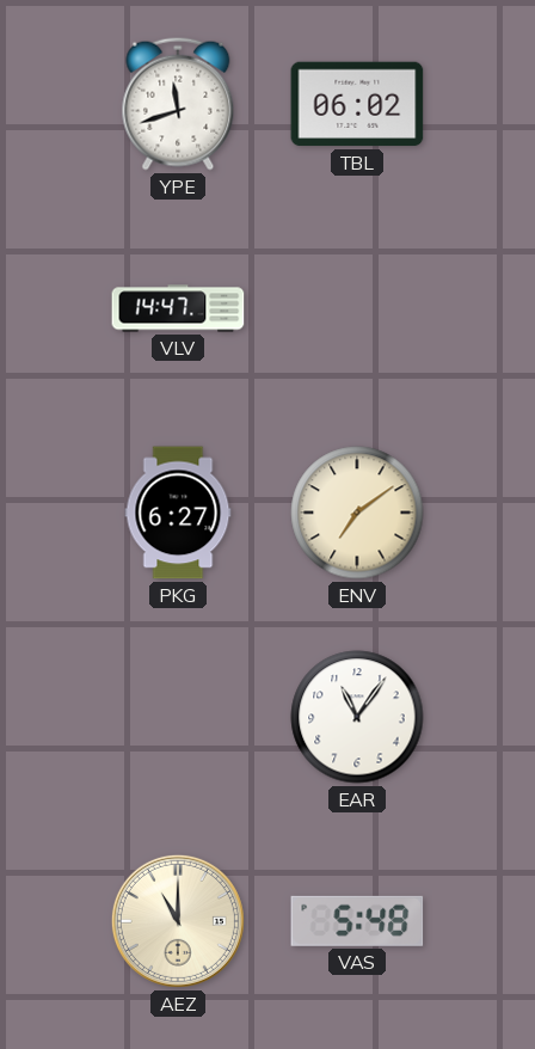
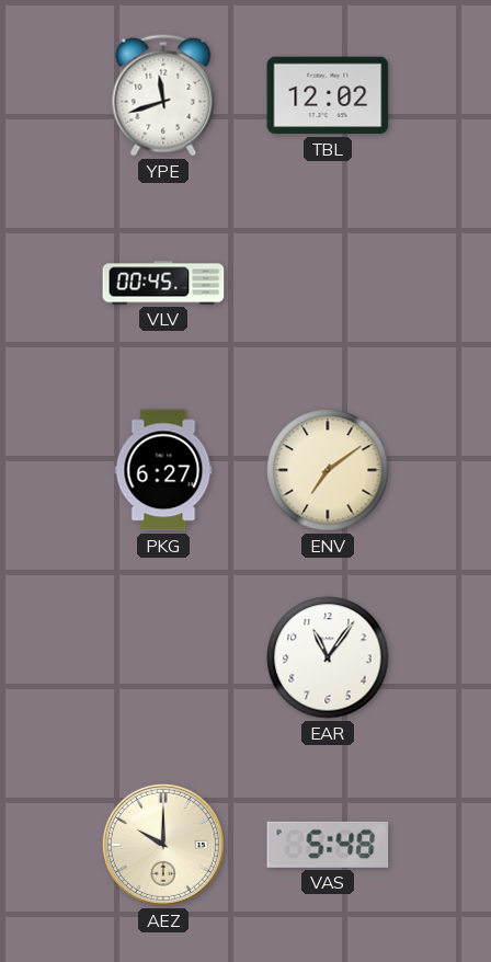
TBL: 06:02 -> 12:02 (328, 95)
VLV: 14:47 -> 00:45 (163, 283)
AEZ: 11:00 -> 10:00 (163, 845)
